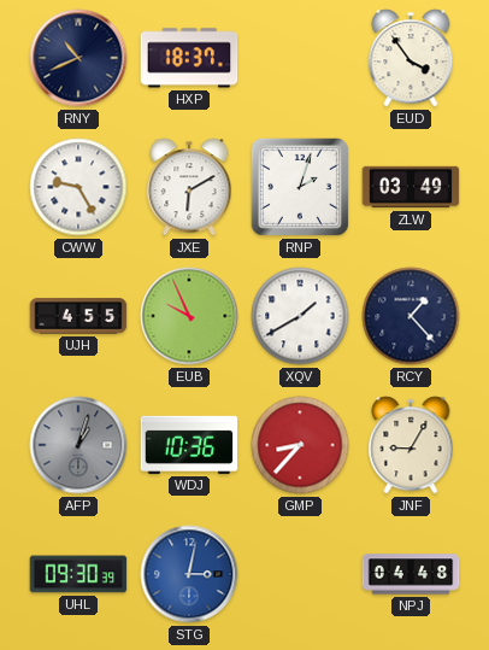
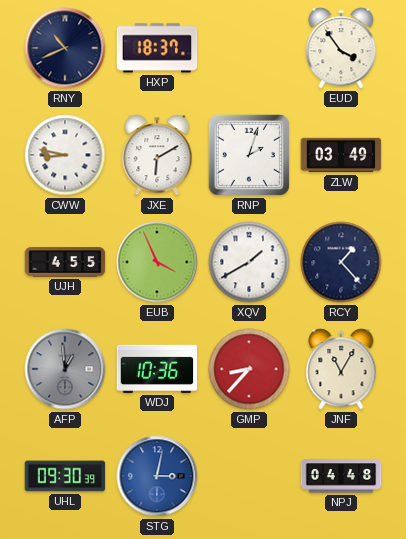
CWW: 9:25 -> 8:47 (65, 155)
EUB: 9:56 -> 3:56 (157, 262)
AFP: 1:03 -> 12:59 (65, 369)
JNF: 9:05 -> 11:05 (341, 369)
